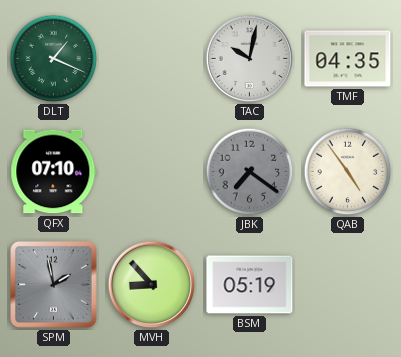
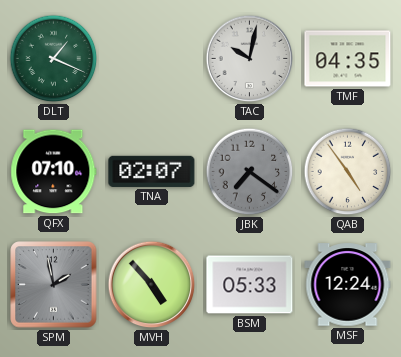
TNA: none -> 02:07 (152, 171)
MVH: 8:53 -> 4:53 (152, 285)
BSM: 05:19 -> 05:33 (250, 285)
MSF: none -> 12:24 (348, 285)
